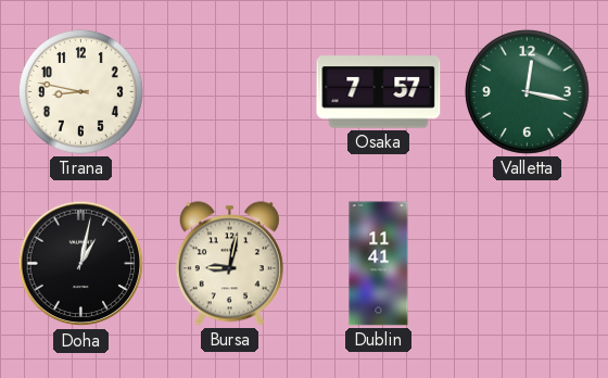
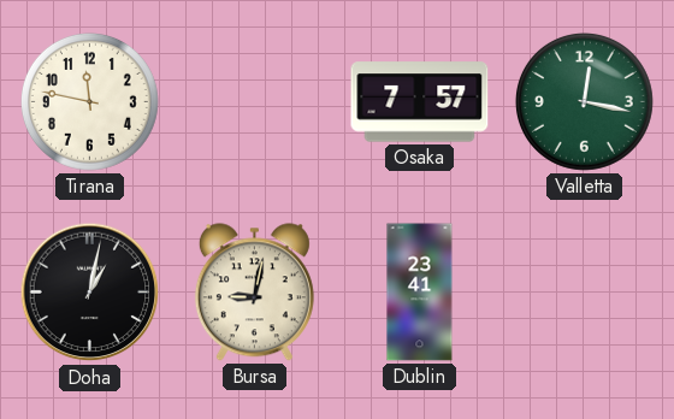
Tirana: 8:47 -> 11:47 (89, 101)
Dublin: 11:41 -> 23:41 (420, 293)
